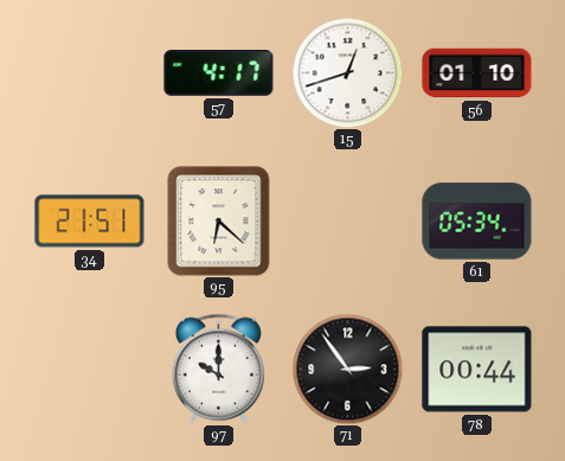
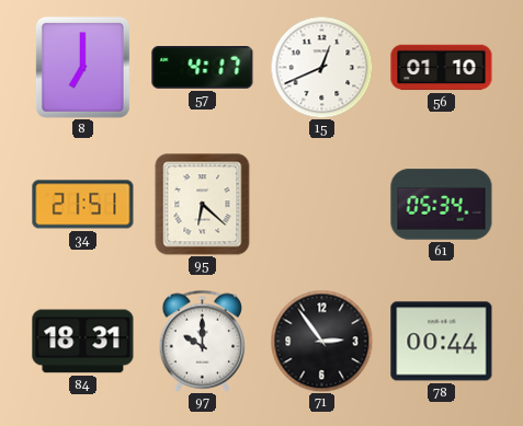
8: none -> 7:00 (82, 67)
15: 12:42 -> 12:41 (321, 67)
84: none -> 18:31 (83, 342)
